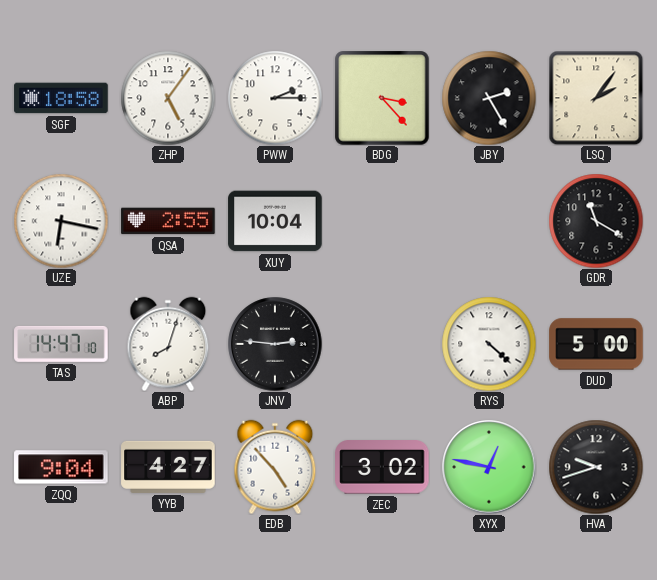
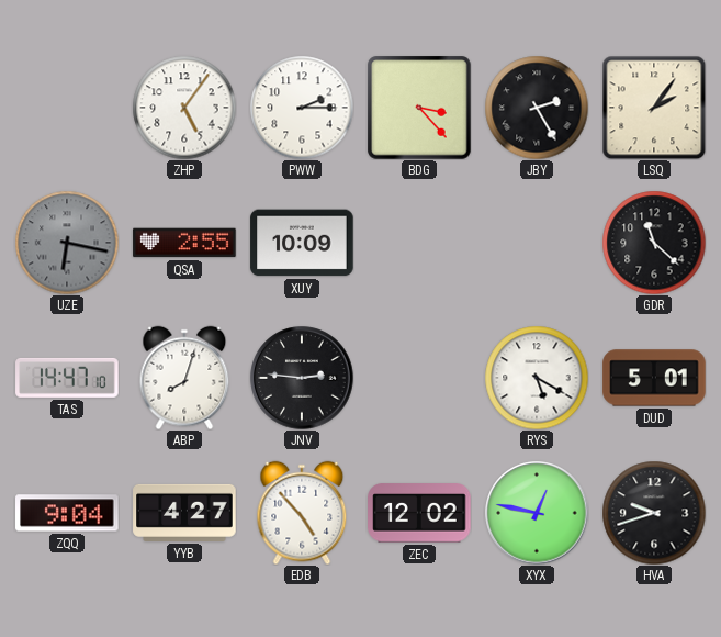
SGF: 18:58 -> none (61, 98)
UZE dial: white -> grey (67, 243)
XUY: 10:04 -> 10:09 (302, 243)
GDR: 11:20 -> 11:22 (654, 243)
RYS: 4:22 -> 5:20 (537, 378)
DUD: 5:00 -> 5:01 (654, 378)
ZEC: 3:02 -> 12:02 (419, 513)
